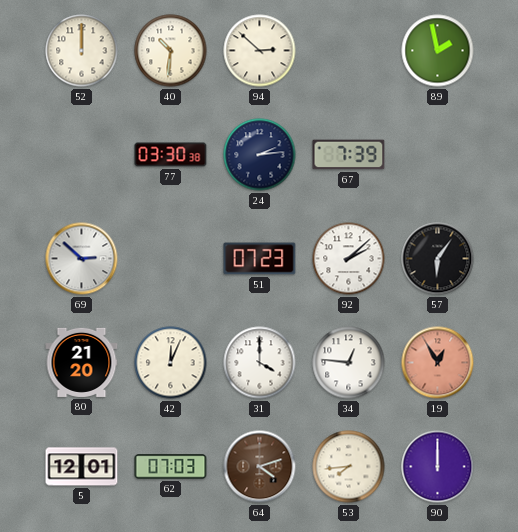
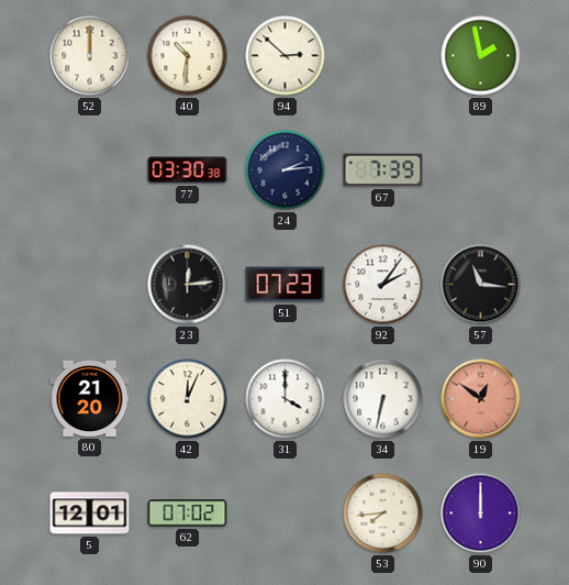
69: 2:52 -> none (82, 259)
23: none -> 12:14 (188, 285)
92: 2:08 -> 2:06 (383, 285)
57: 6:06 -> 11:16 (481, 285)
34: 12:46 -> 6:32 (383, 399)
19: 12:55 -> 12:51 (481, 399)
62: 07:03 -> 07:02 (188, 514)
64: 4:12 -> none (260, 467)
